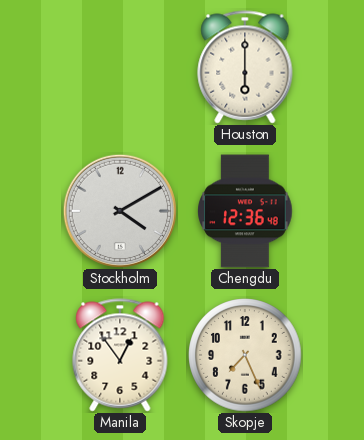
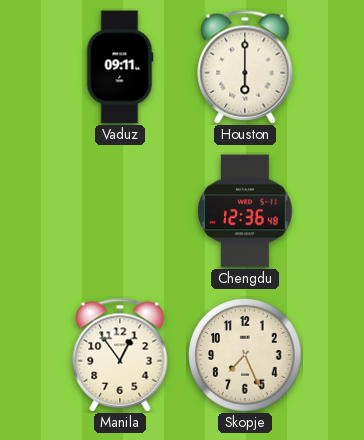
Vaduz: none -> 09:11 (120, 67)
Stockholm: 4:10 -> none (120, 211)
